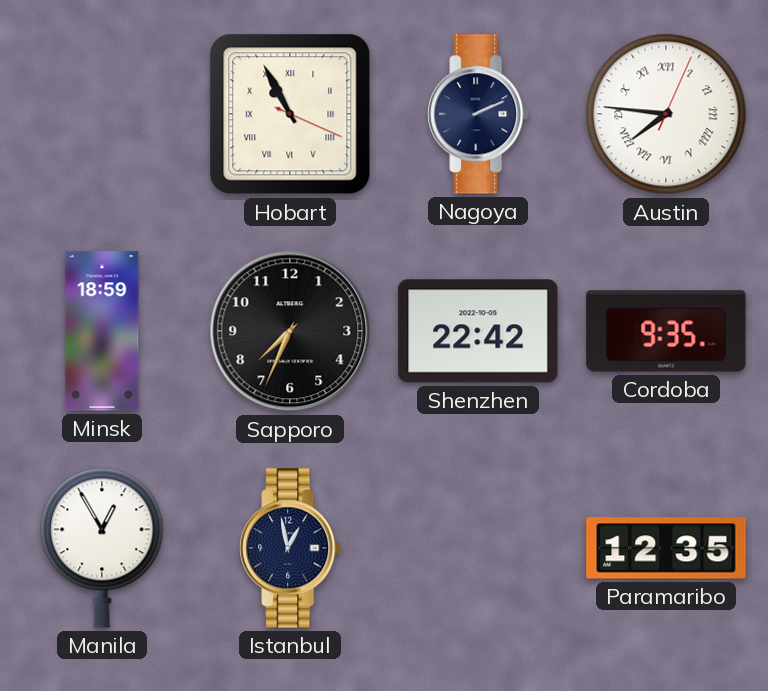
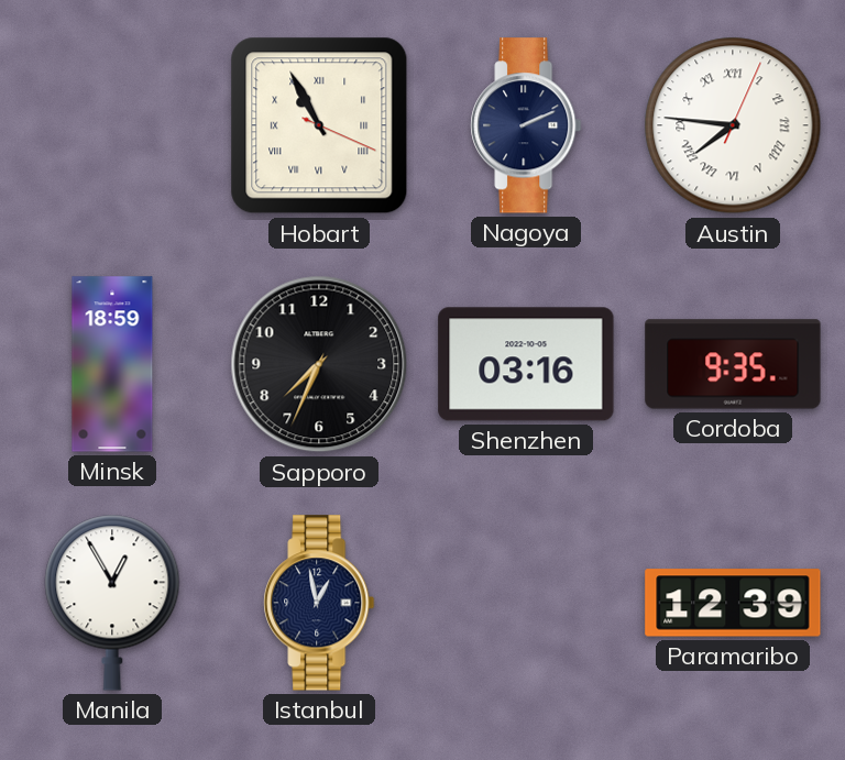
Shenzhen: 22:42 -> 03:16 (526, 364)
Paramaribo: 12:35 -> 12:39 (733, 603)
